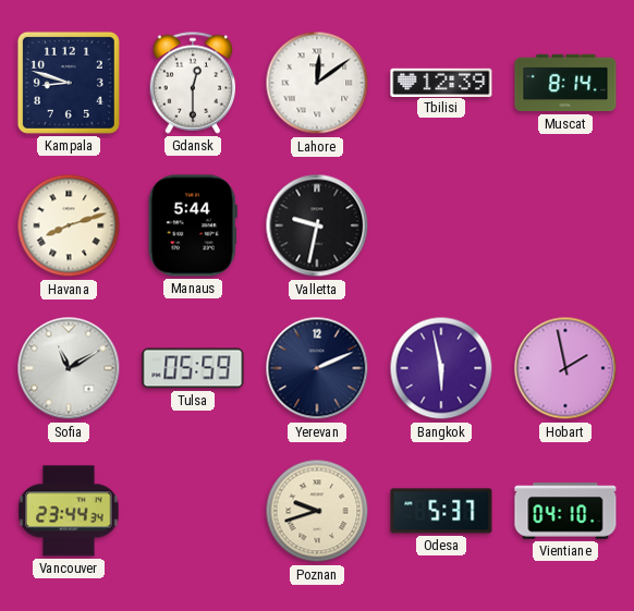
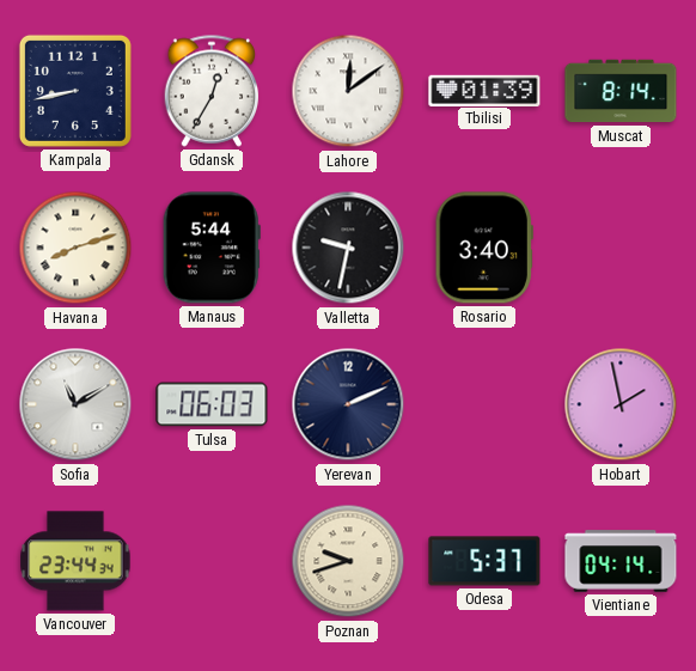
Kampala: 8:48 -> 8:43 (75, 91)
Gdansk: 12:30 -> 12:35 (212, 91)
Tbilisi: 12:39 -> 01:39 (484, 90)
Rosario: none -> 3:40 (484, 248)
Tulsa: 05:59 -> 06:03 (212, 404)
Bangkok: 5:58 -> none (441, 368)
Vientiane: 04:10 -> 04:14 (621, 561)
